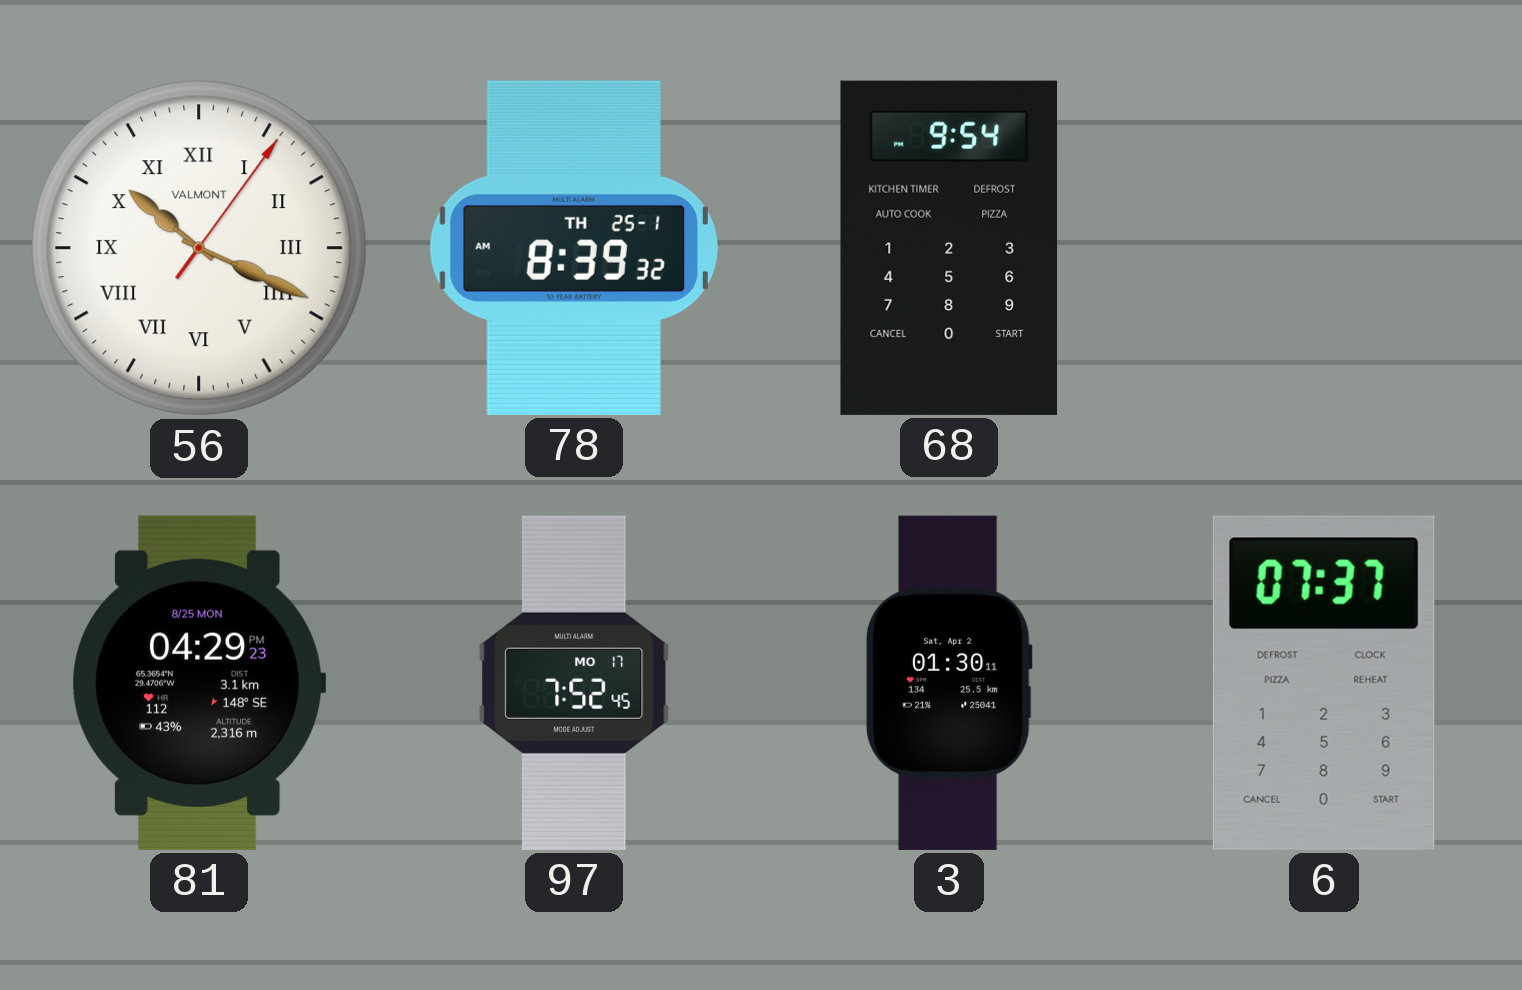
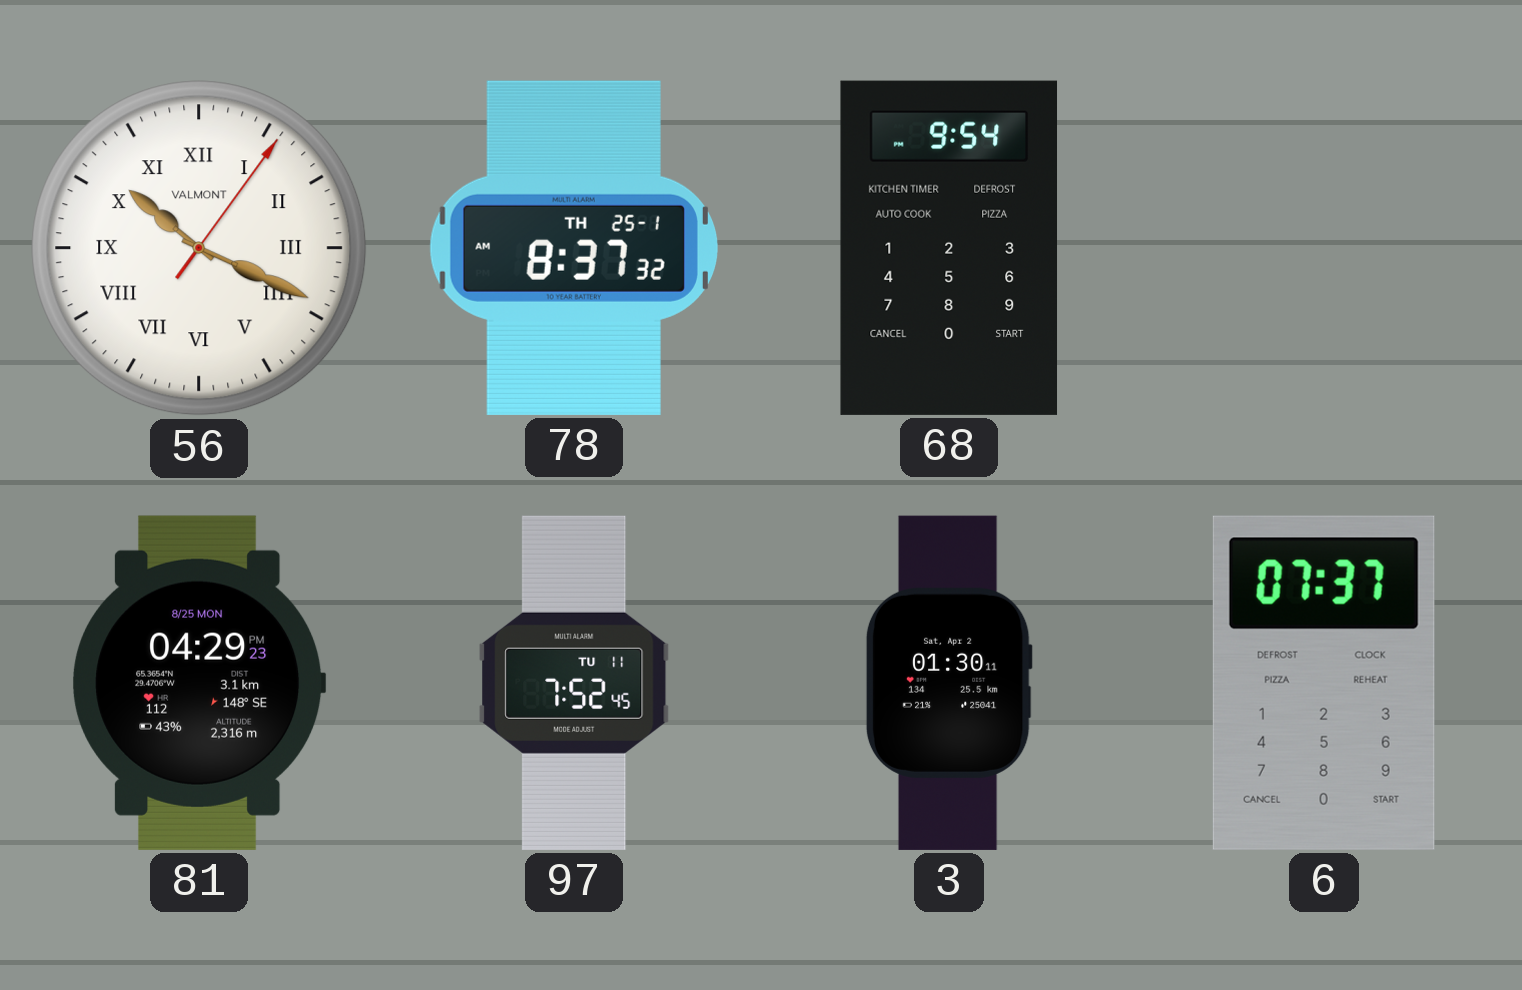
78: 8:39 -> 8:37 (574, 248)
97 date: MO 17 -> TU 11 (574, 683)
